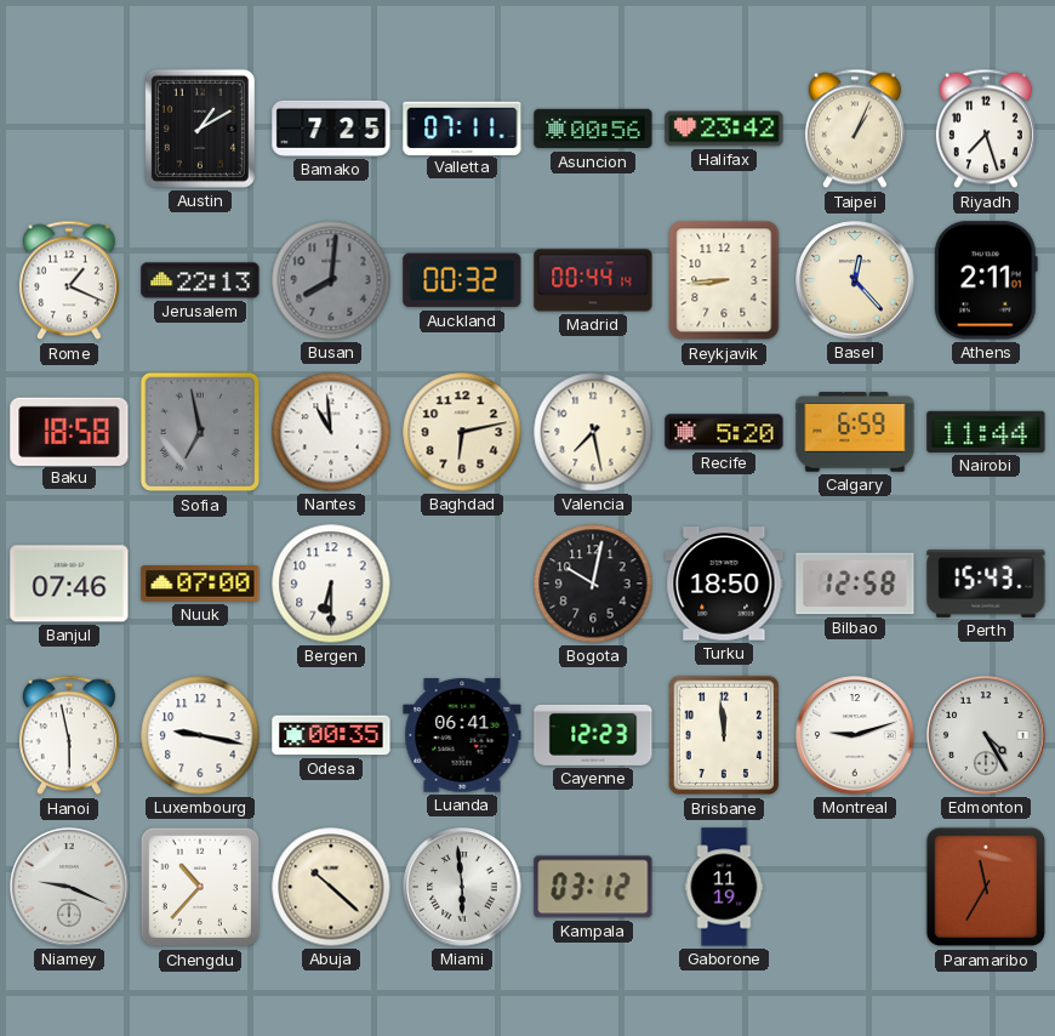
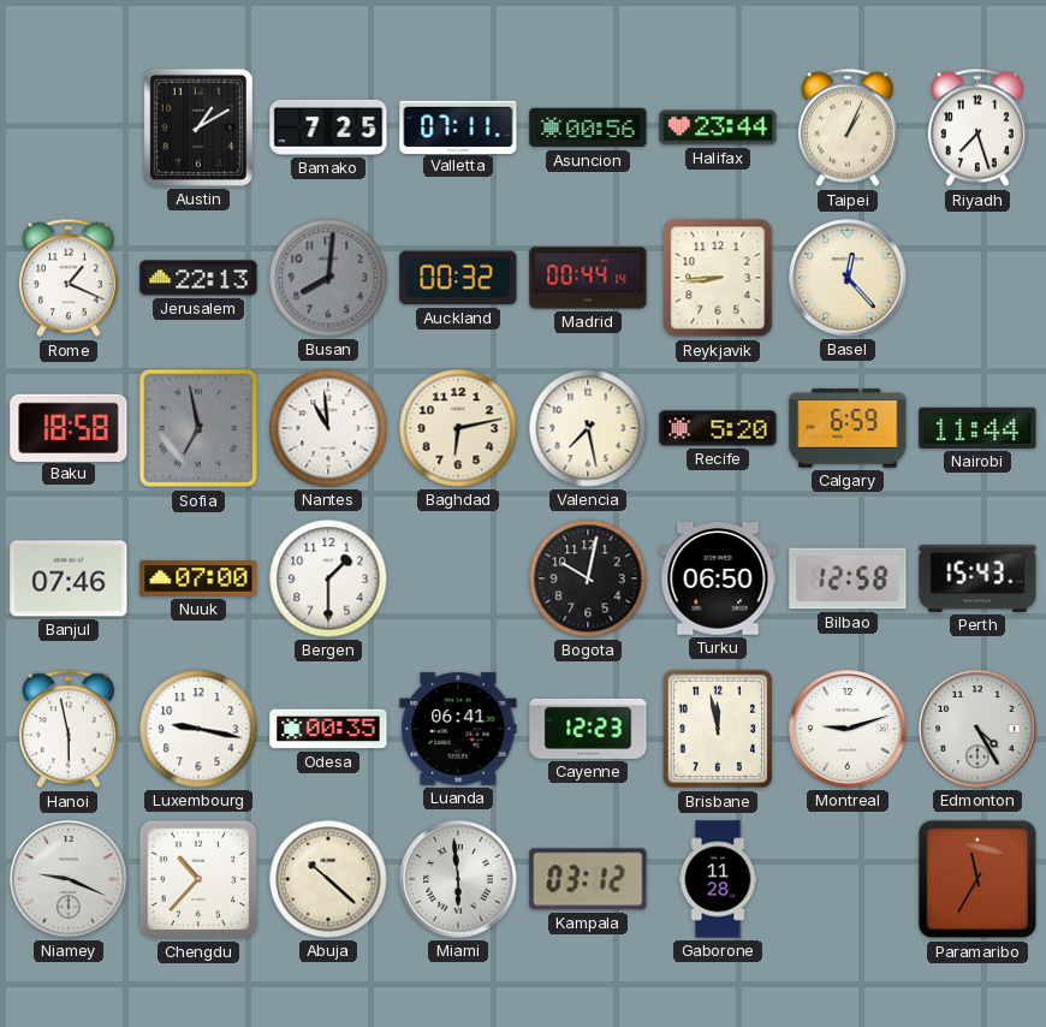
Halifax: 23:42 -> 23:44 (718, 127)
Athens: 2:11 -> none (986, 280)
Bergen: 6:30 -> 1:30 (328, 578)
Turku: 18:50 -> 06:50 (718, 578)
Brisbane: 11:59 -> 11:58 (718, 729)
Gaborone: 11:19 -> 11:28 (718, 879)
